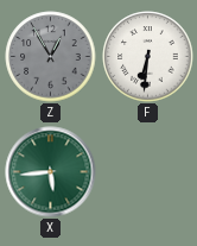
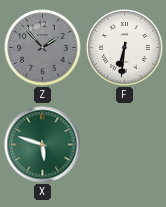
Z: 12:55 -> 1:53 (43, 48)
X: 5:44 -> 5:48 (43, 145)
